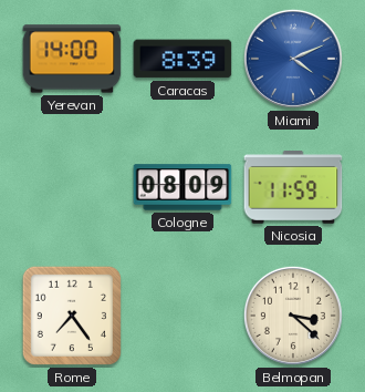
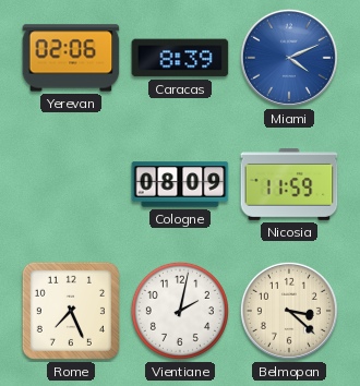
Yerevan: 14:00 -> 02:06 (71, 58)
Rome: 7:24 -> 7:26 (71, 311)
Vientiane: none -> 2:02 (180, 311)
